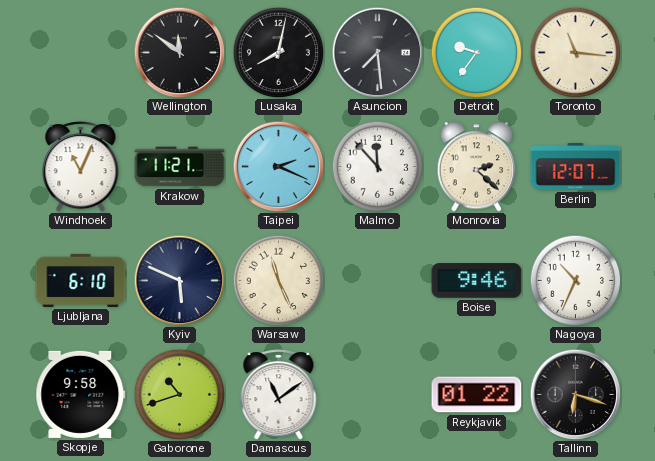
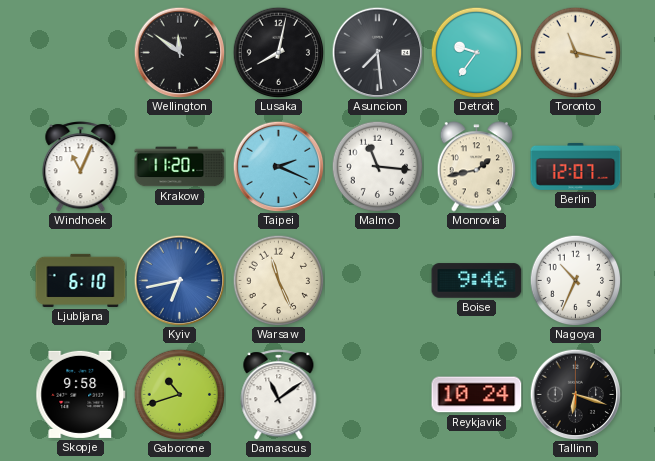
Toronto: 11:16 -> 11:17 (575, 52)
Krakow: 11:21 -> 11:20 (180, 167)
Malmo: 11:53 -> 11:16 (377, 166)
Monrovia: 2:22 -> 1:43 (477, 167)
Kyiv: 5:49 -> 6:43 (179, 280)
Kyiv dial: navy -> blue (179, 280)
Reykjavik: 01:22 -> 10:24 (477, 395)
